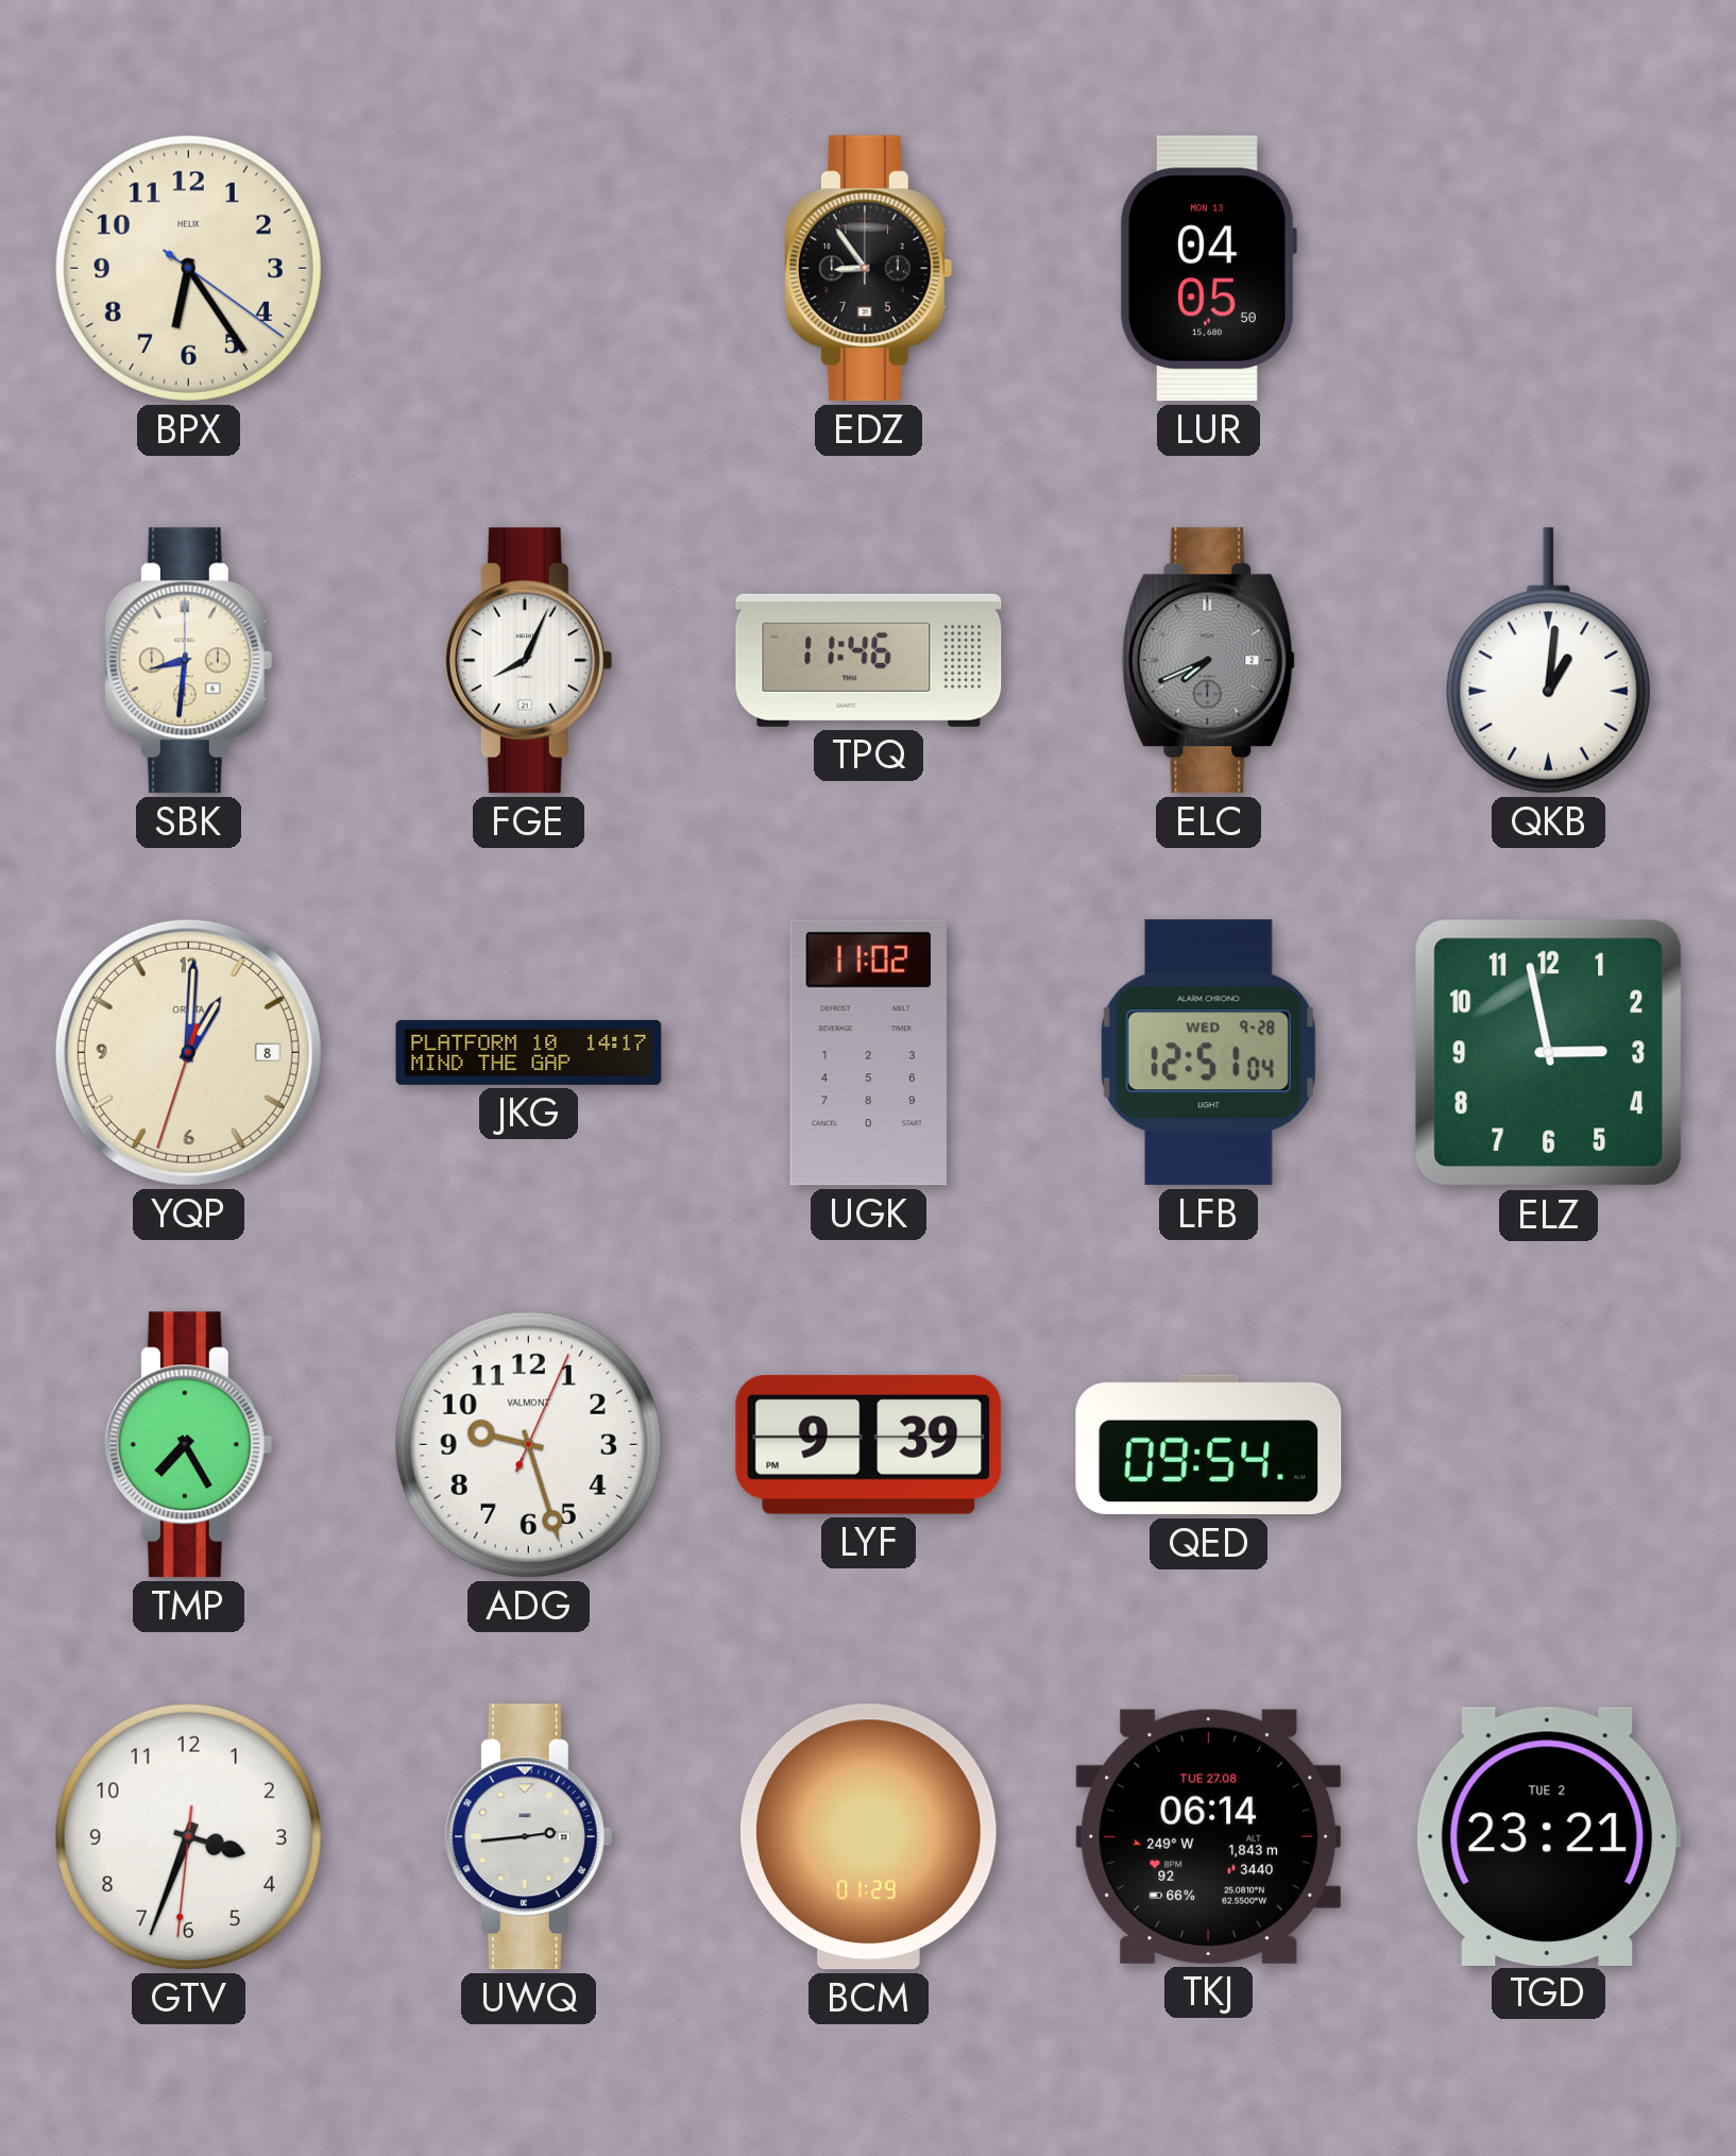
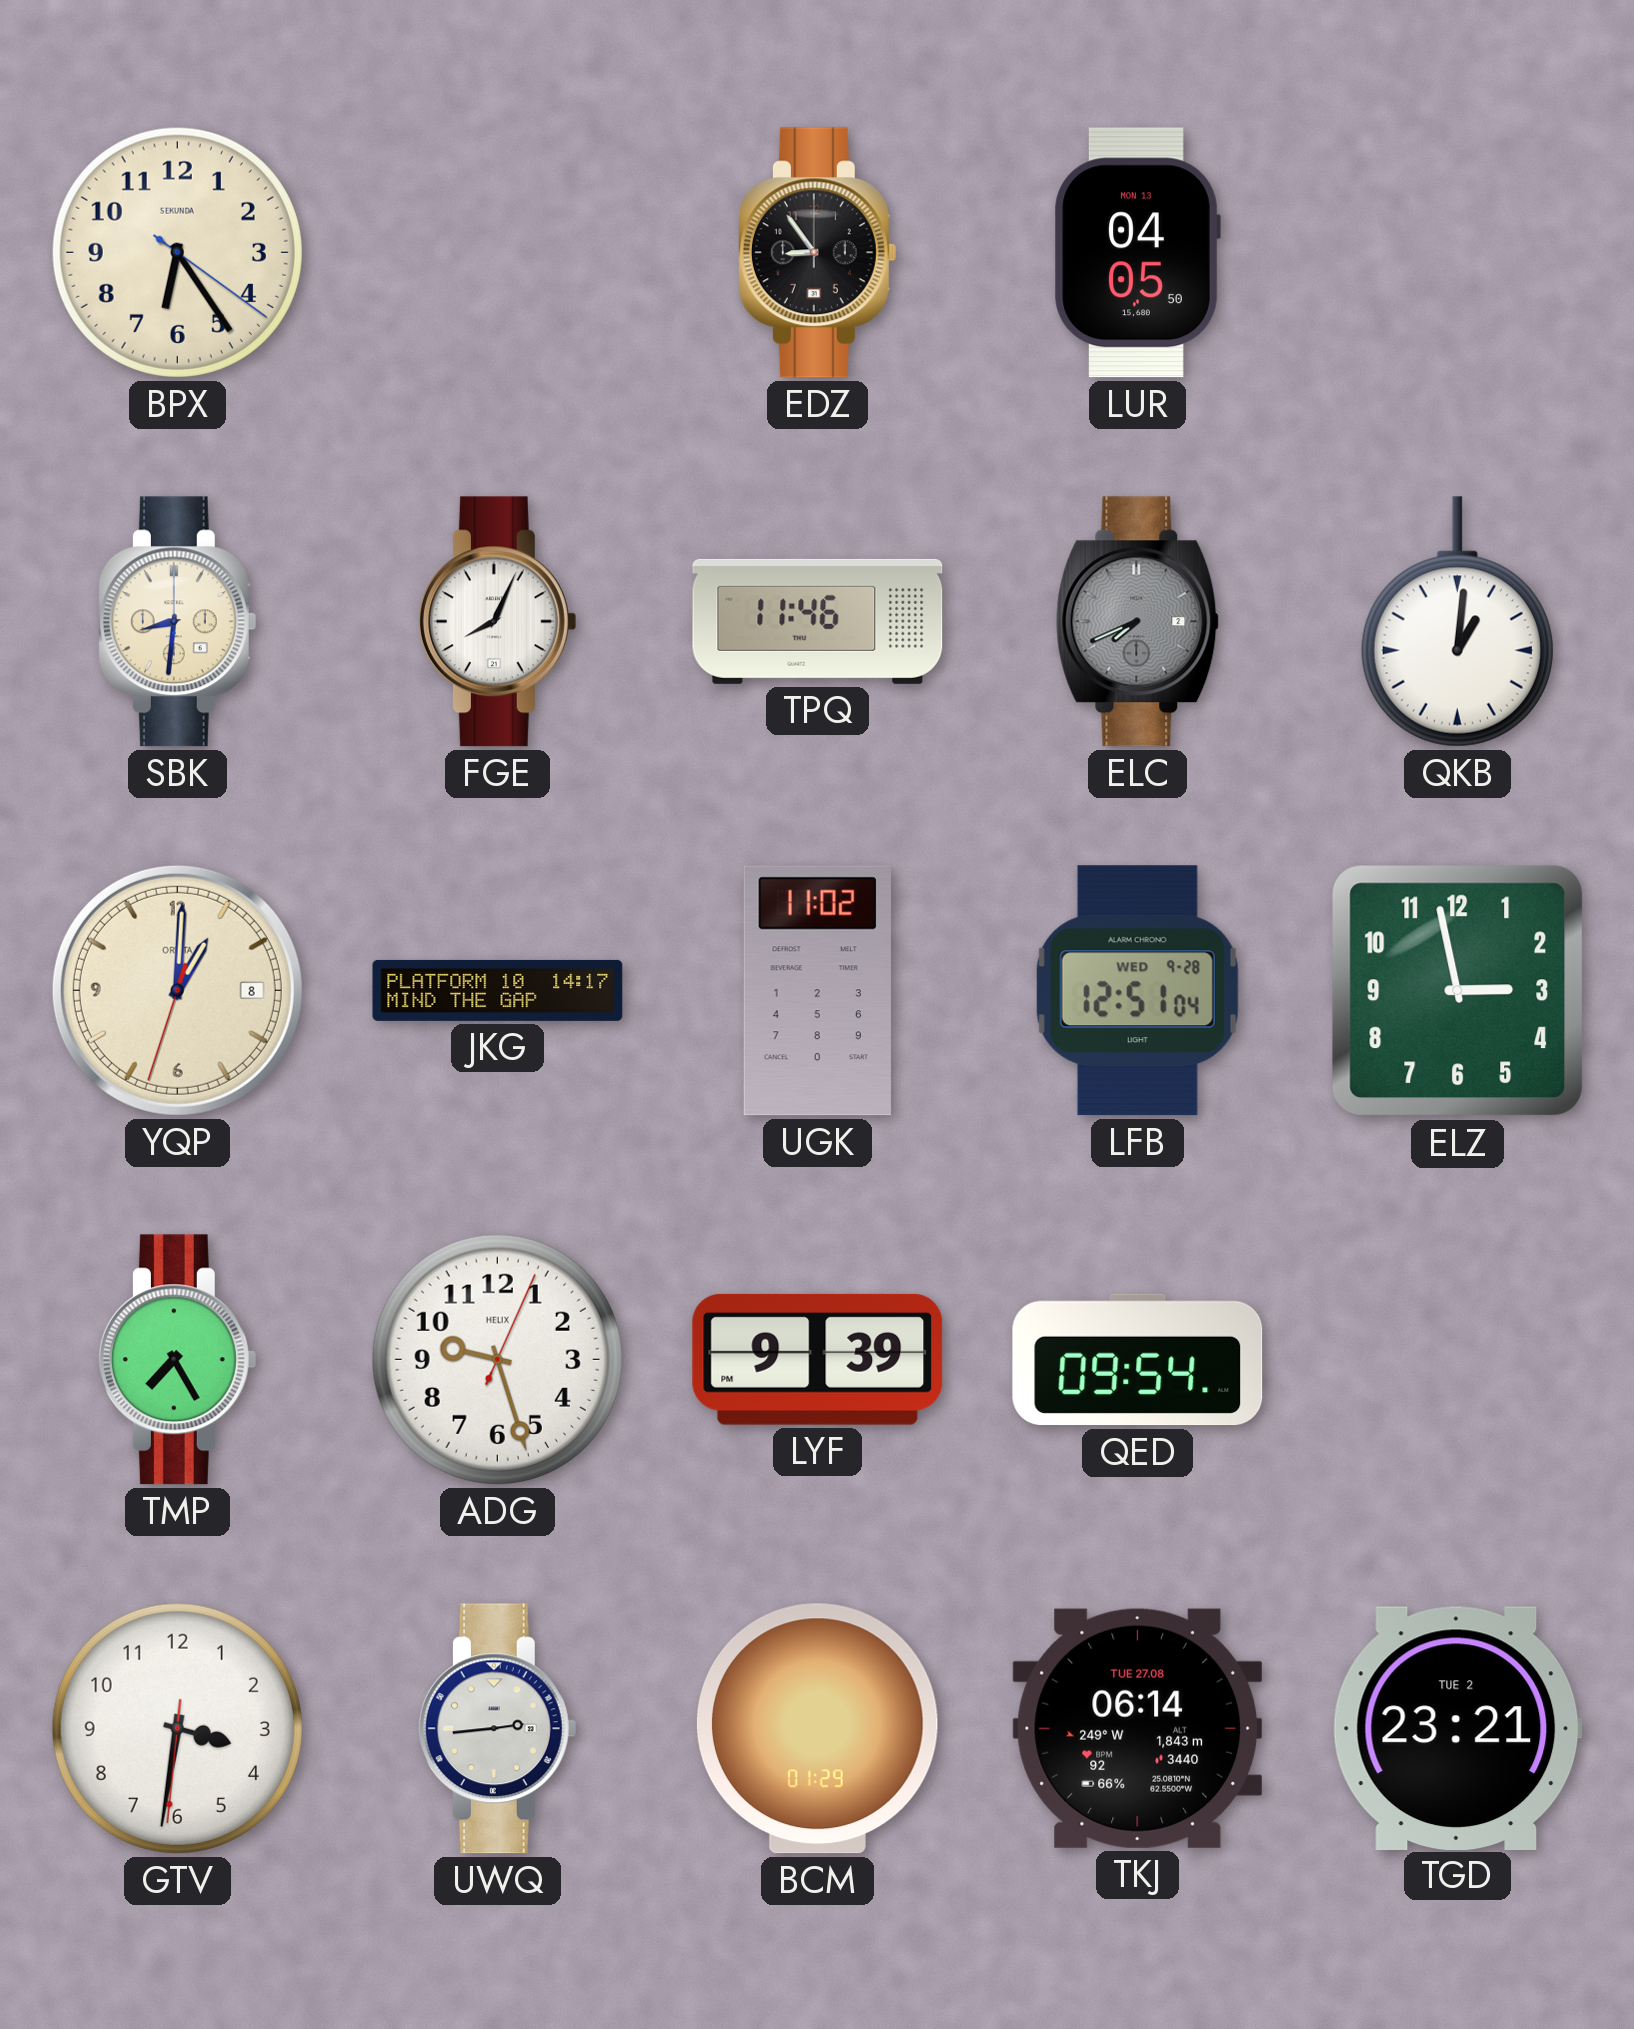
BPX brand: HELIX -> SEKUNDA (177, 252)
ADG brand: VALMONT -> HELIX (497, 1359)
GTV: 3:33 -> 3:31 (177, 1728)
